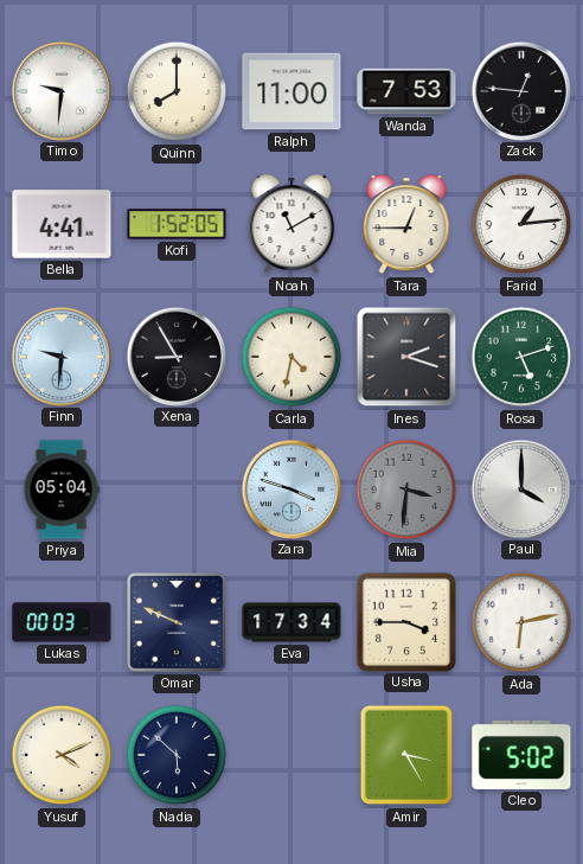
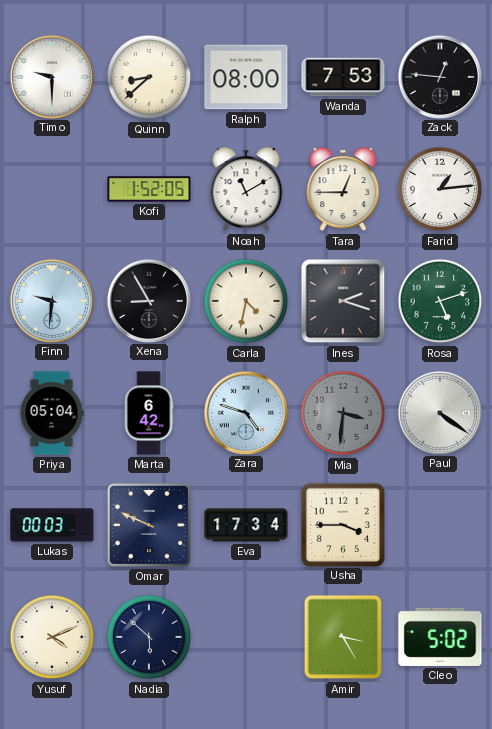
Timo: 9:31 -> 9:30 (51, 76)
Quinn: 8:00 -> 8:38 (149, 77)
Ralph: 11:00 -> 08:00 (246, 77)
Bella: 4:41 -> none (62, 224)
Marta: none -> 6:42 (149, 413)
Zara: 3:48 -> 4:48 (245, 412)
Paul: 4:00 -> 4:21 (439, 412)
Ada: 6:13 -> none (521, 622)
